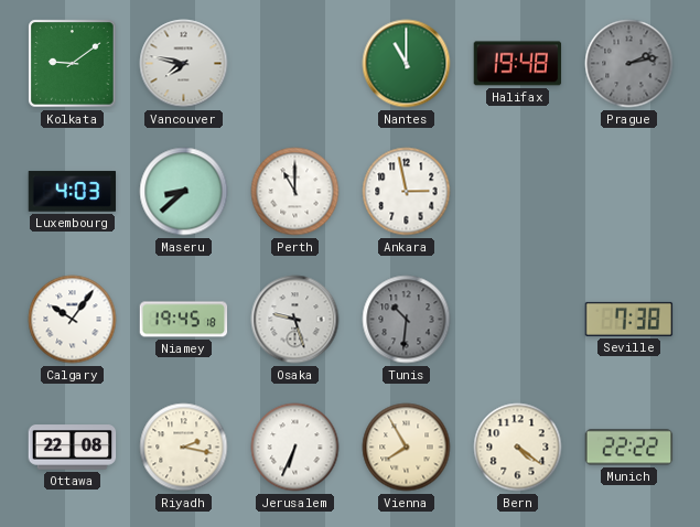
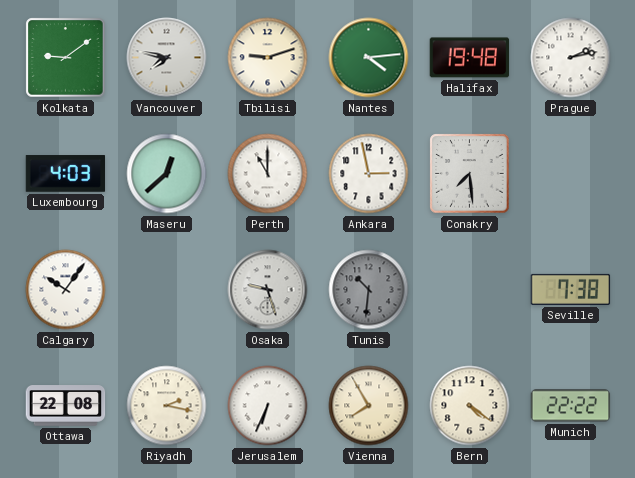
Tbilisi: none -> 9:12 (268, 58)
Nantes: 11:00 -> 4:14 (369, 58)
Prague dial: grey -> white (571, 58)
Maseru: 8:38 -> 12:38 (167, 174)
Conakry: none -> 7:29 (470, 174)
Niamey: 19:45 -> none (184, 320)
